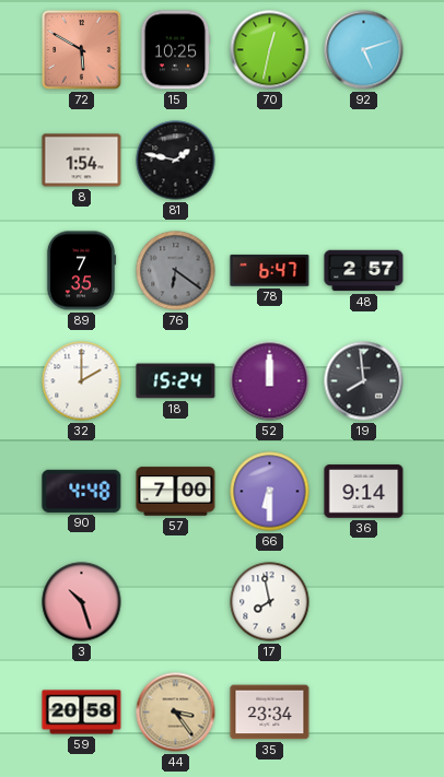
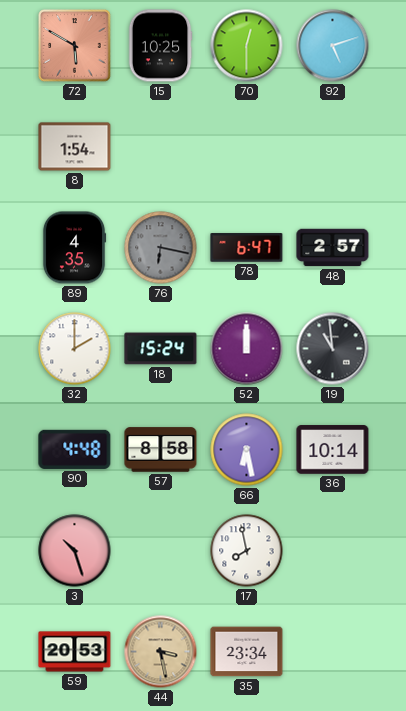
70: 12:32 -> 12:30 (247, 46)
81: 1:47 -> none (176, 161)
89: 7:35 -> 4:35 (74, 248)
76: 6:21 -> 6:17 (161, 248)
19: 7:59 -> 10:59 (333, 349)
57: 7:00 -> 8:58 (161, 450)
66: 6:30 -> 6:28 (247, 450)
36: 9:14 -> 10:14 (333, 450)
59: 20:58 -> 20:53 (75, 652)
44: 3:24 -> 3:28 (161, 652)
